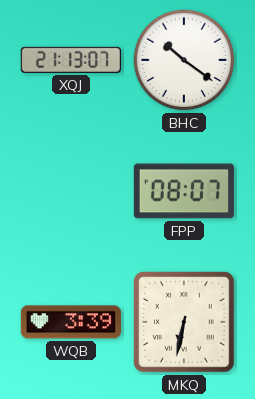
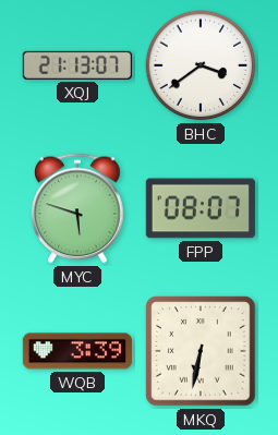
BHC: 10:21 -> 3:39 (201, 65)
MYC: none -> 5:48 (77, 208)
